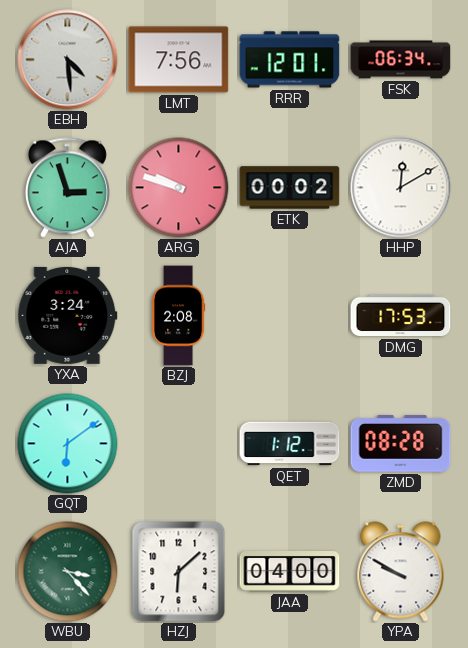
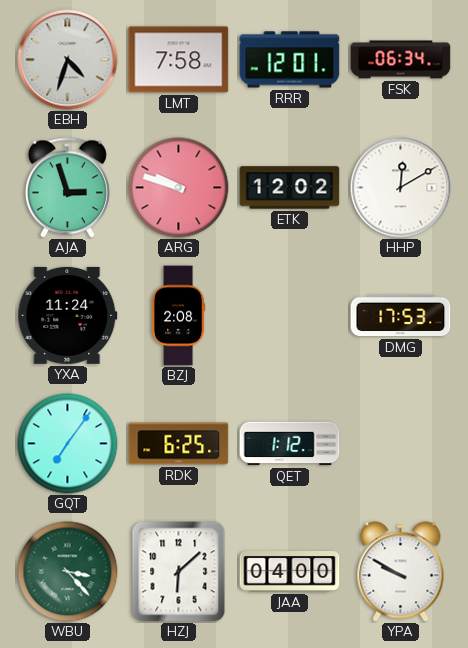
EBH: 4:29 -> 4:33 (68, 60)
LMT: 7:56 -> 7:58 (179, 60)
ETK: 00:02 -> 12:02 (290, 188)
YXA: 3:24 -> 11:24 (68, 315)
GQT: 6:09 -> 7:06 (68, 444)
RDK: none -> 6:25 (179, 444)
ZMD: 08:28 -> none (401, 444)
